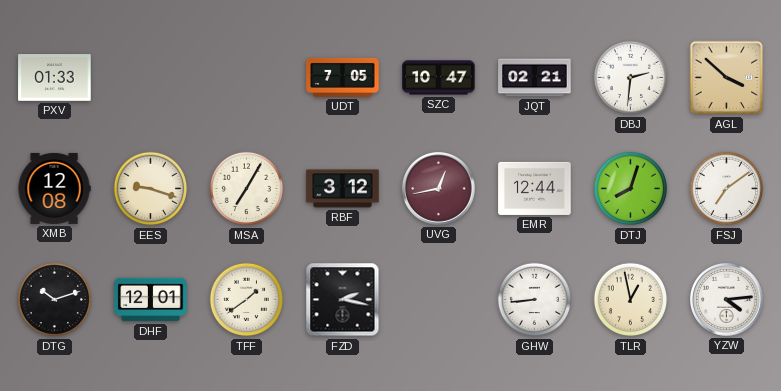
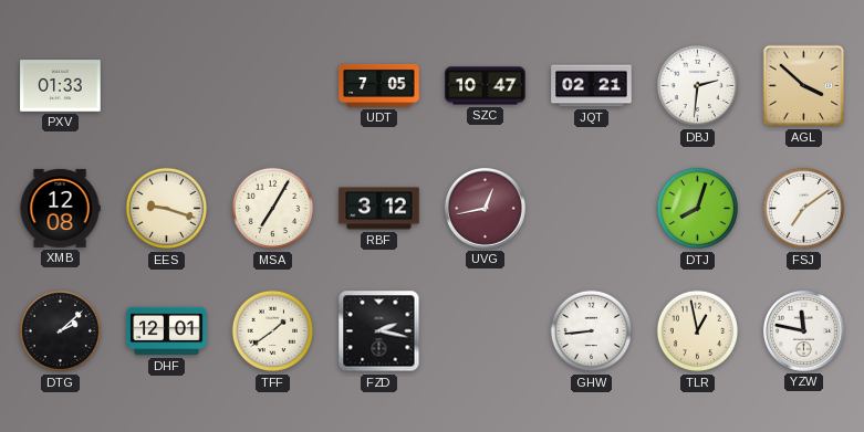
EMR: 12:44 -> none (535, 188)
DTG: 10:12 -> 2:08 (61, 331)
YZW: 4:14 -> 11:47 (804, 331)
